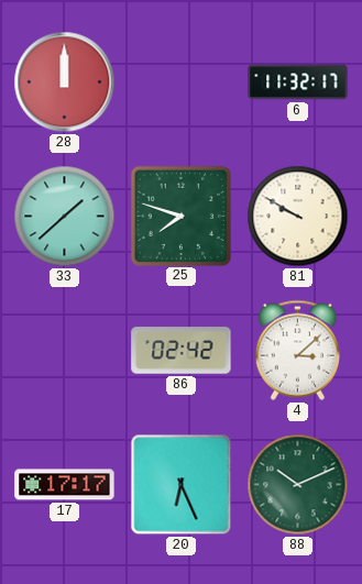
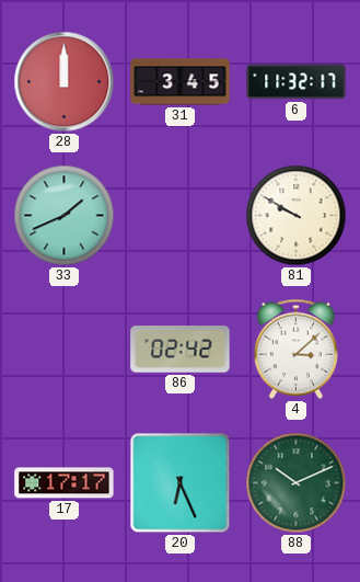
31: none -> 3:45 (181, 82)
33: 1:38 -> 1:41 (65, 216)
25: 7:48 -> none (180, 216)
